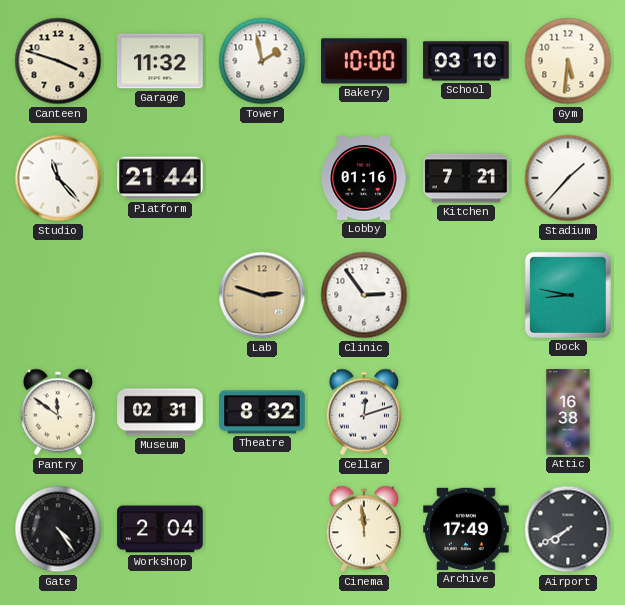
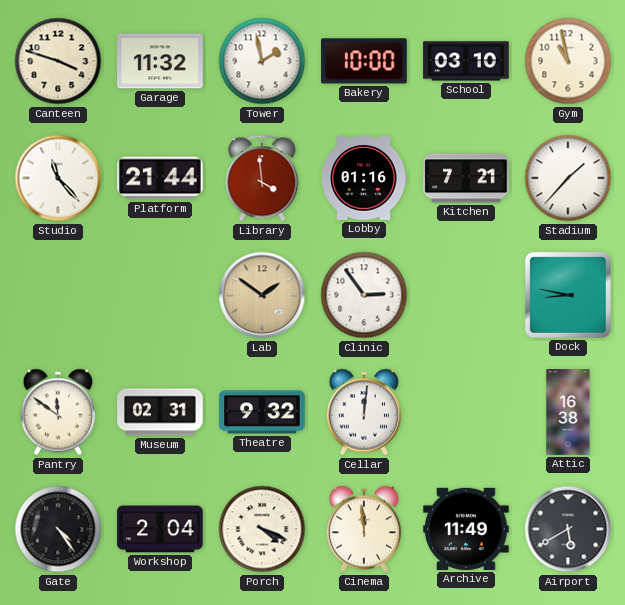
Gym: 5:31 -> 10:58 (568, 61)
Library: none -> 3:59 (262, 178)
Lab: 2:48 -> 1:51 (262, 295)
Theatre: 8:32 -> 9:32 (262, 412)
Cellar: 12:12 -> 12:01 (364, 412)
Porch: none -> 4:19 (262, 529)
Archive: 17:49 -> 11:49 (466, 529)
Airport: 7:40 -> 5:40 (568, 529)
